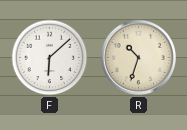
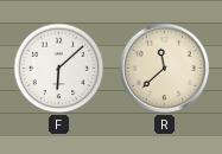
R: 10:33 -> 11:38 (164, 68)
